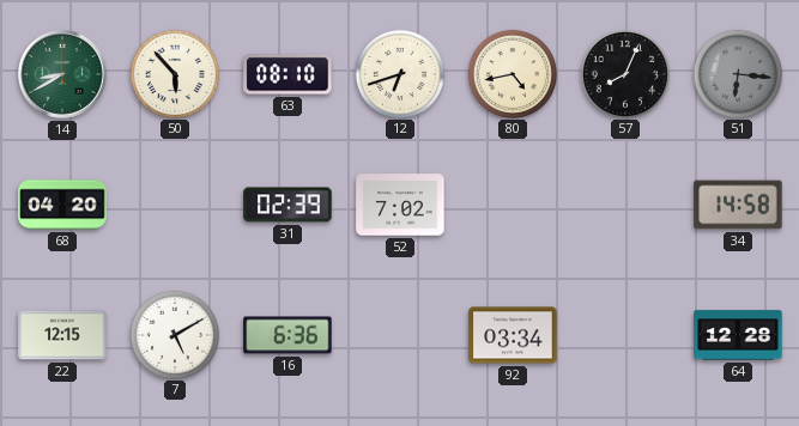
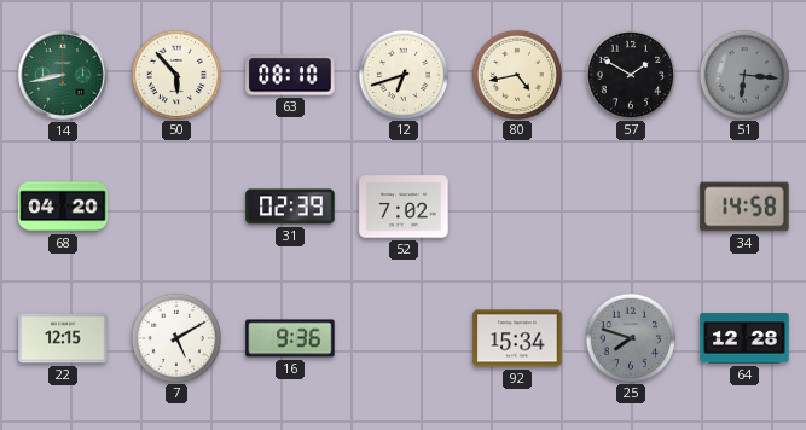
14: 8:40 -> 8:43 (64, 76)
57: 8:04 -> 1:50 (630, 74)
16: 6:36 -> 9:36 (290, 338)
92: 03:34 -> 15:34 (517, 338)
25: none -> 7:48 (630, 337)
